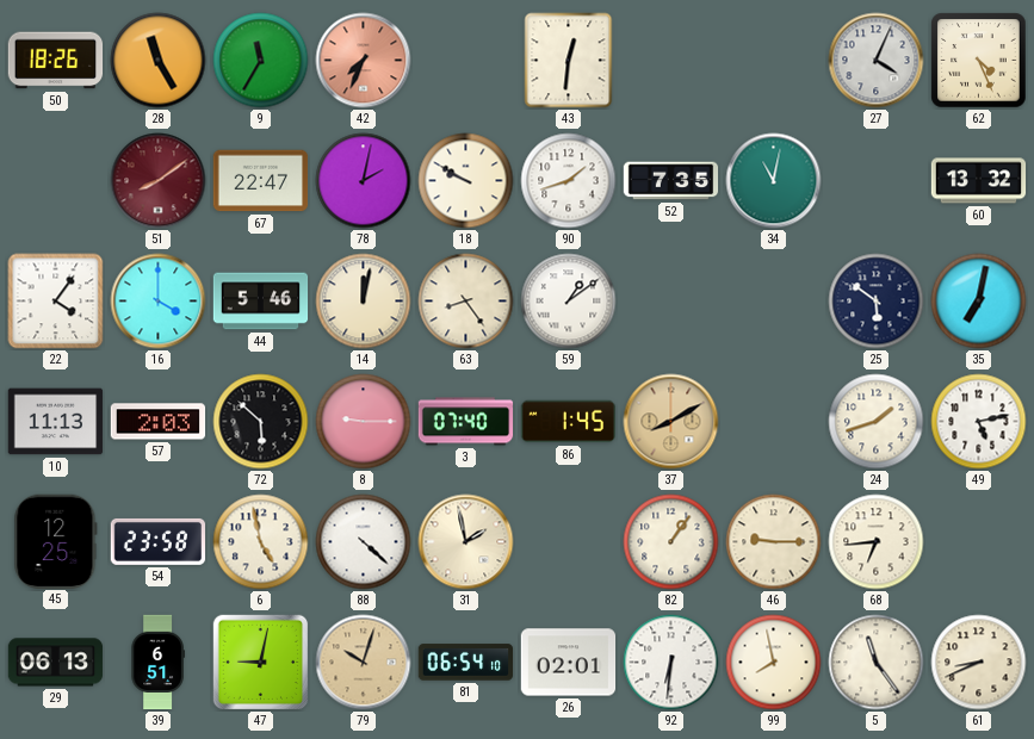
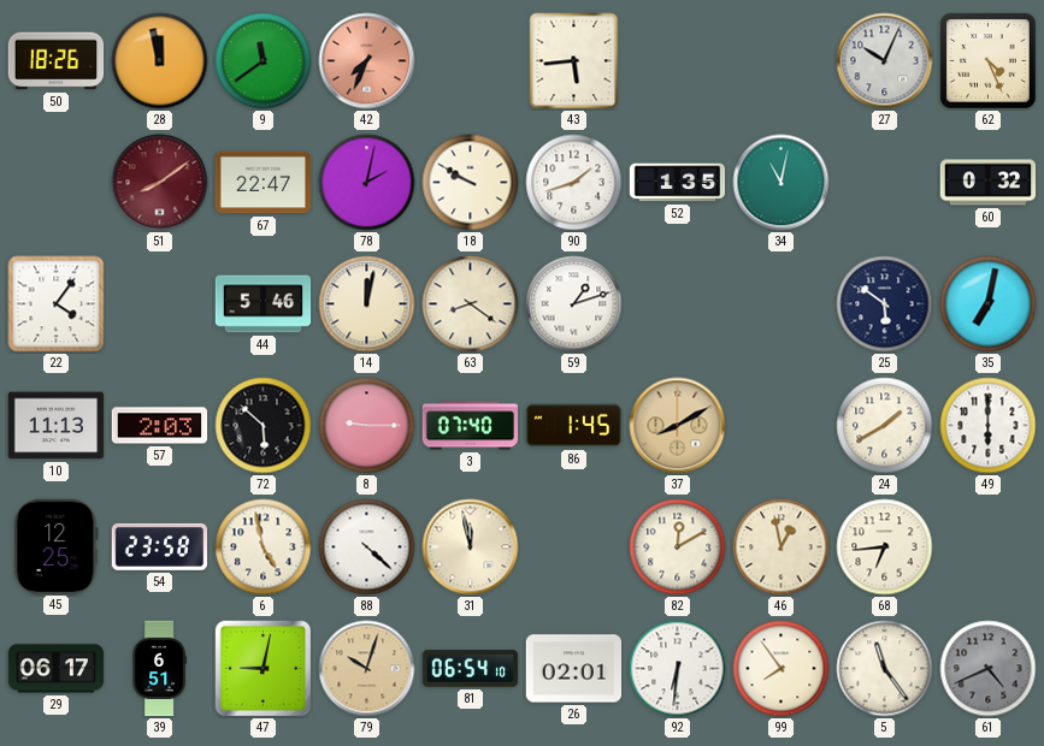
28: 11:25 -> 11:58 (160, 61)
9: 11:35 -> 11:39 (264, 61)
43: 12:31 -> 5:44 (574, 61)
27: 4:04 -> 10:04 (885, 61)
52: 7:35 -> 1:35 (678, 183)
60: 13:32 -> 0:32 (989, 183)
16: 4:00 -> none (159, 302)
63: 8:24 -> 8:21 (471, 304)
59: 1:09 -> 1:12 (574, 304)
24: 1:42 -> 1:40 (885, 426)
49: 5:13 -> 6:00 (989, 426)
31: 1:58 -> 11:58 (471, 547)
82: 1:06 -> 12:10 (678, 547)
46: 9:15 -> 12:58 (781, 547)
29: 06:13 -> 06:17 (57, 669)
99: 7:58 -> 7:54 (781, 669)
61: 8:41 -> 4:41 (989, 669)
61 dial: cream -> grey (989, 669)
